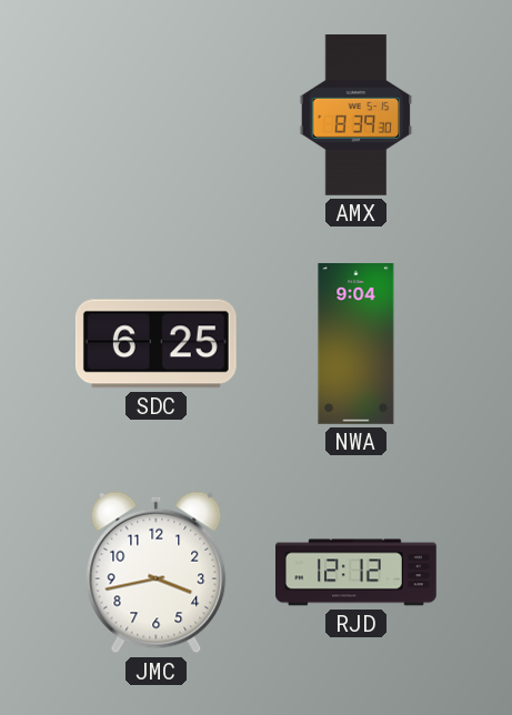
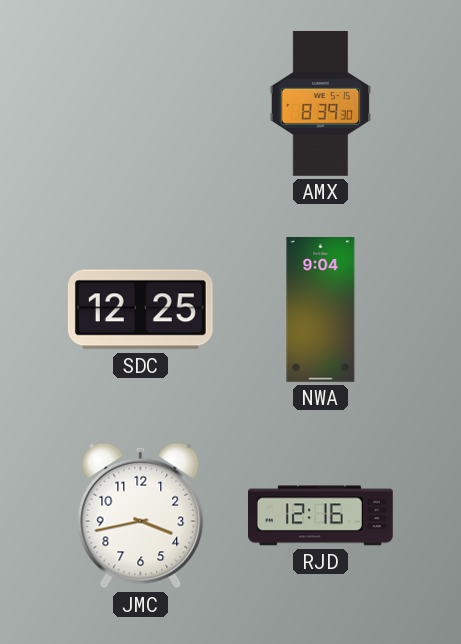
SDC: 6:25 -> 12:25 (140, 310)
RJD: 12:12 -> 12:16 (321, 516)
